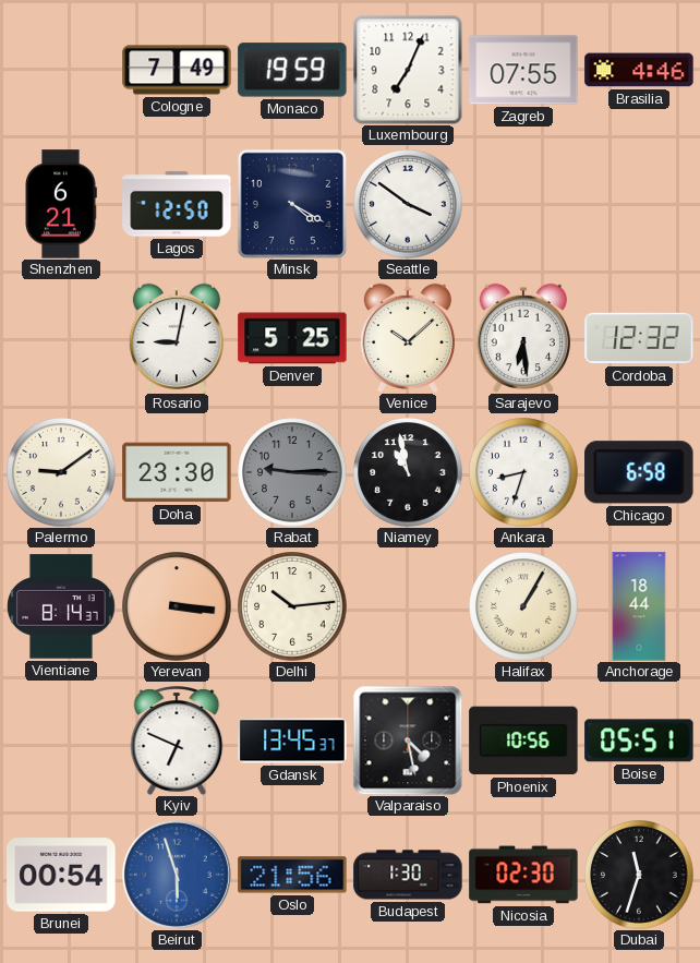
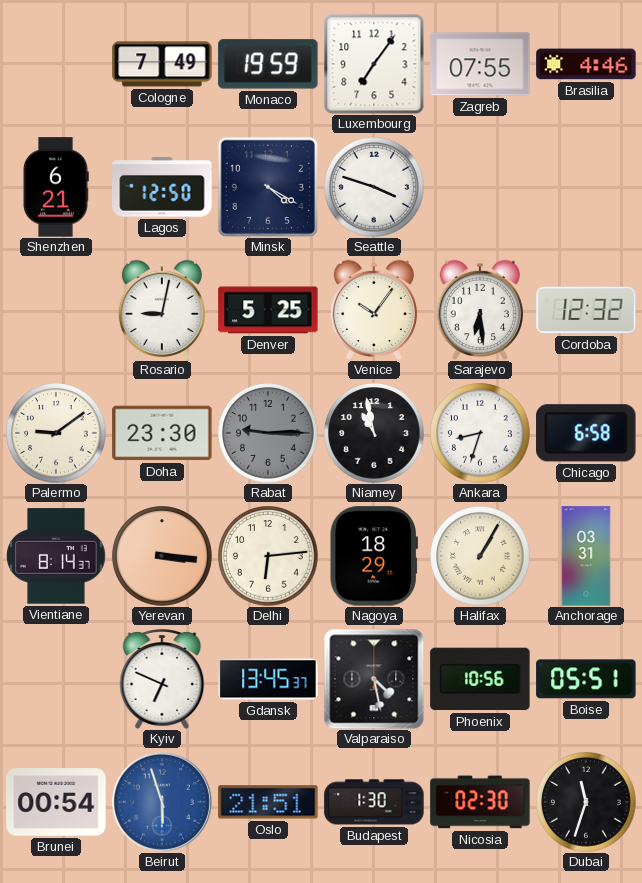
Luxembourg: 7:04 -> 7:06 (374, 64)
Seattle: 3:51 -> 3:48 (374, 187)
Venice: 10:08 -> 10:06 (374, 310)
Delhi: 10:14 -> 6:14 (268, 556)
Nagoya: none -> 18:29 (374, 556)
Anchorage: 18:44 -> 03:31 (586, 556)
Oslo: 21:56 -> 21:51 (268, 802)
